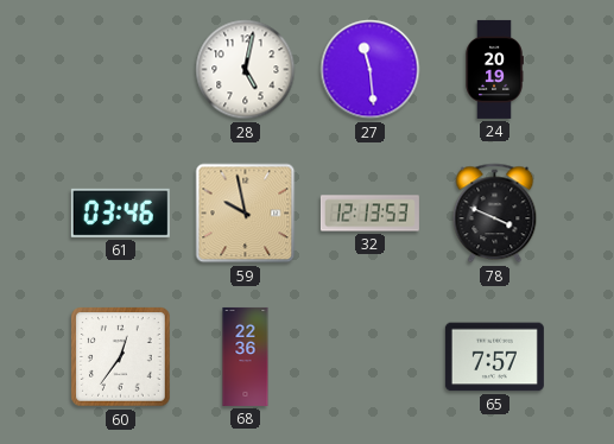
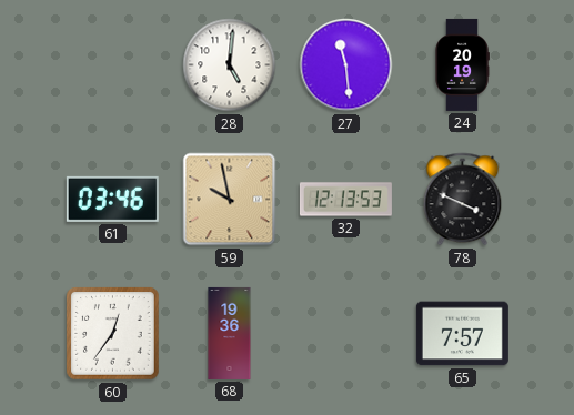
28: 5:02 -> 5:01 (230, 65)
68: 22:36 -> 19:36 (230, 333)
